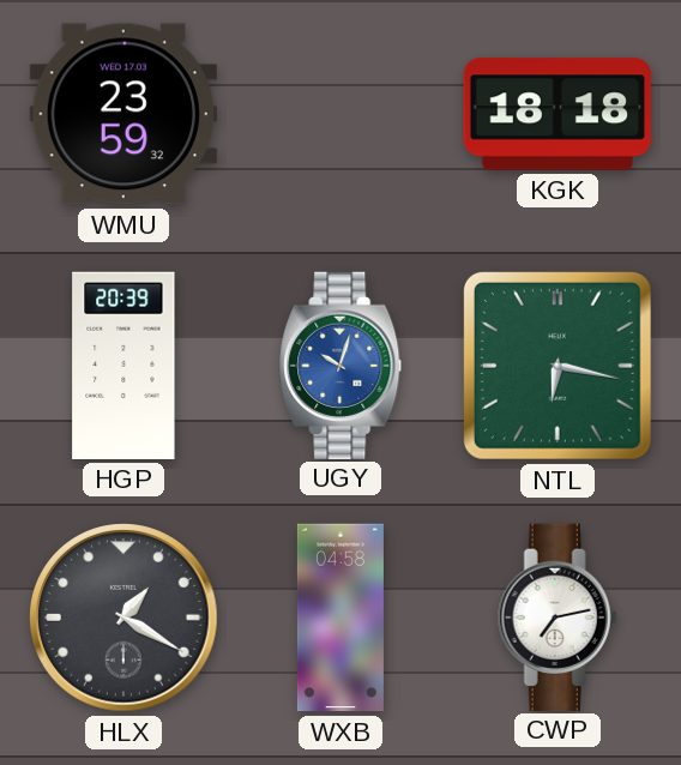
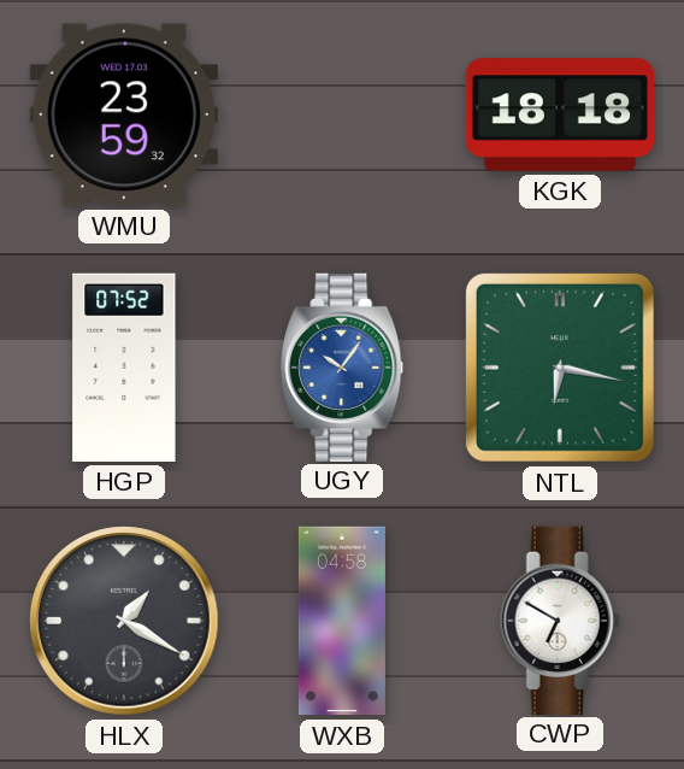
HGP: 20:39 -> 07:52 (124, 368)
UGY: 10:03 -> 10:06 (343, 366)
CWP: 7:13 -> 6:50 (560, 620)
